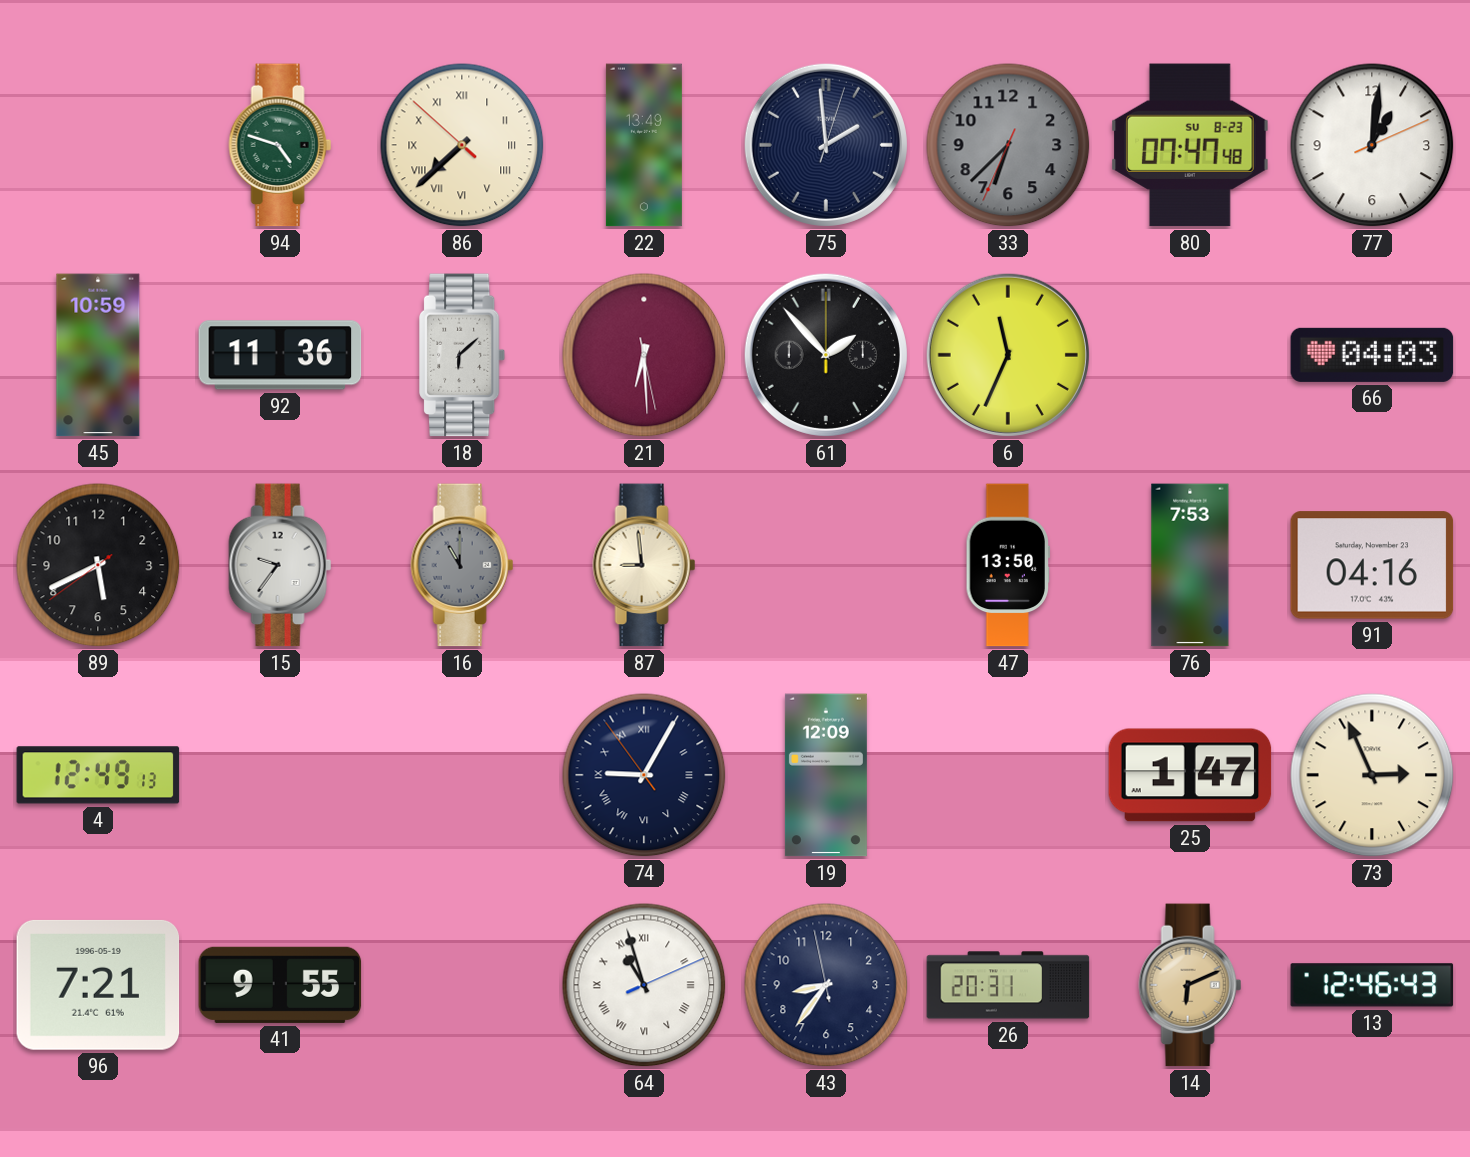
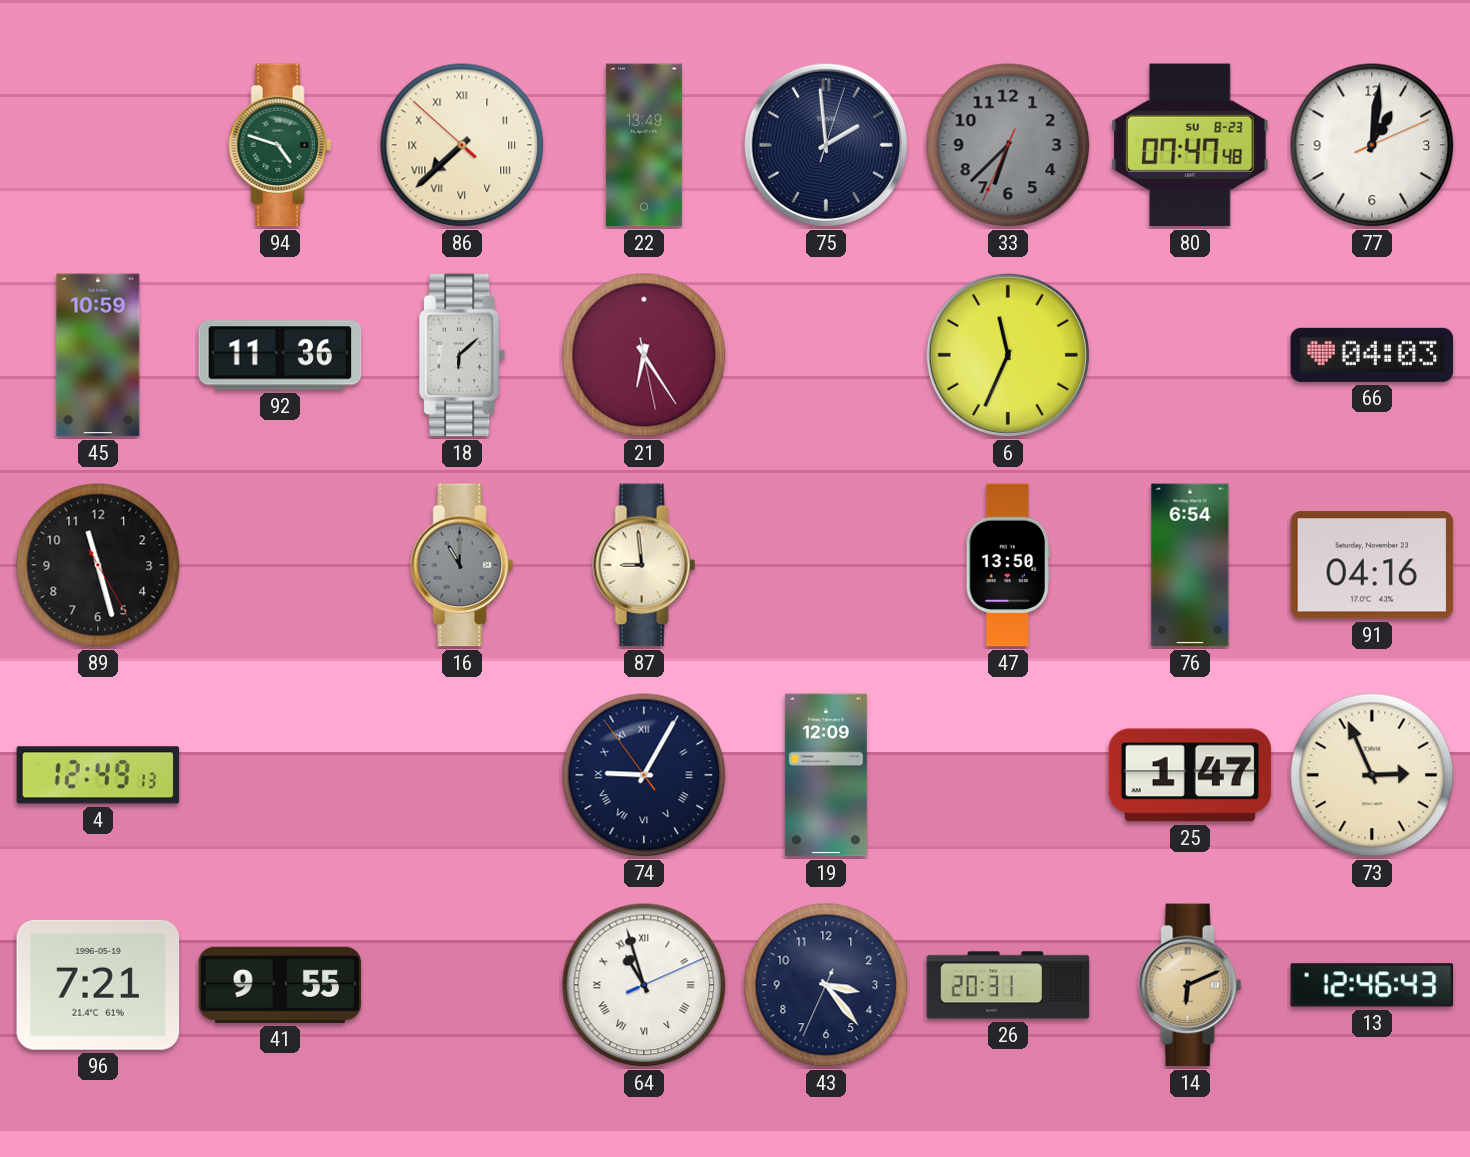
21: 6:29 -> 6:24 (644, 355)
61: 1:53 -> none (826, 355)
89: 5:40 -> 11:27 (98, 565)
15: 9:36 -> none (280, 565)
76: 7:53 -> 6:54 (1190, 565)
43: 8:35 -> 3:23 (826, 985)
